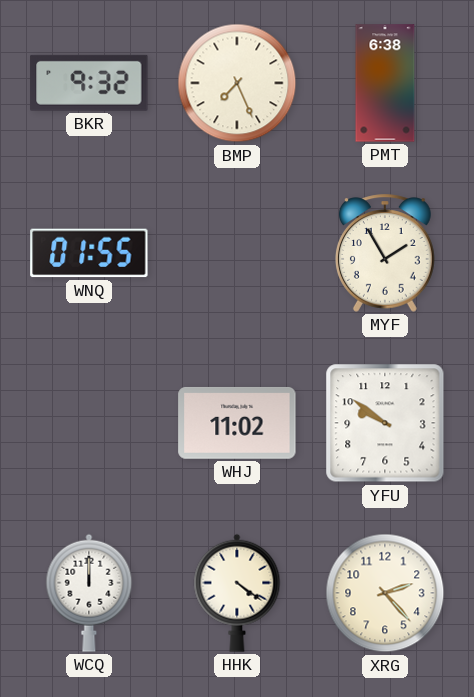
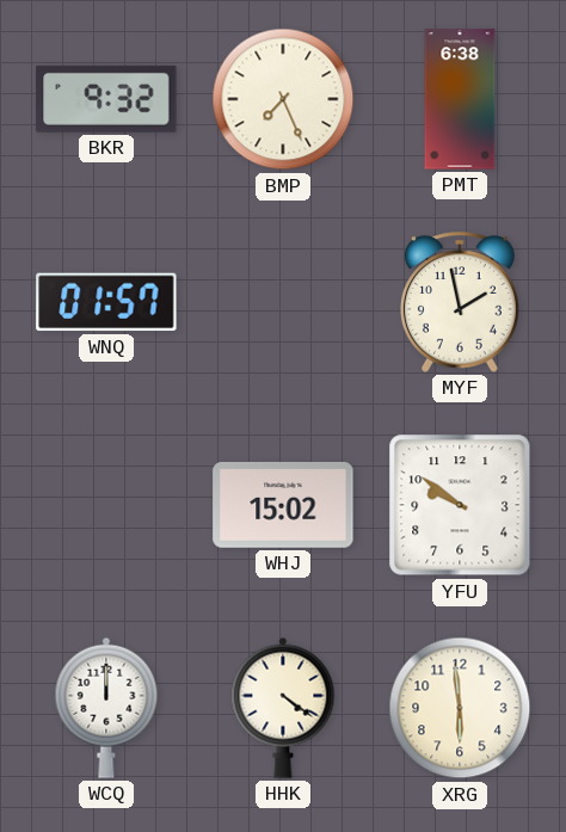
WNQ: 01:55 -> 01:57 (106, 302)
MYF: 1:55 -> 1:58 (461, 302)
WHJ: 11:02 -> 15:02 (283, 505)
XRG: 2:23 -> 5:59 (460, 708)
